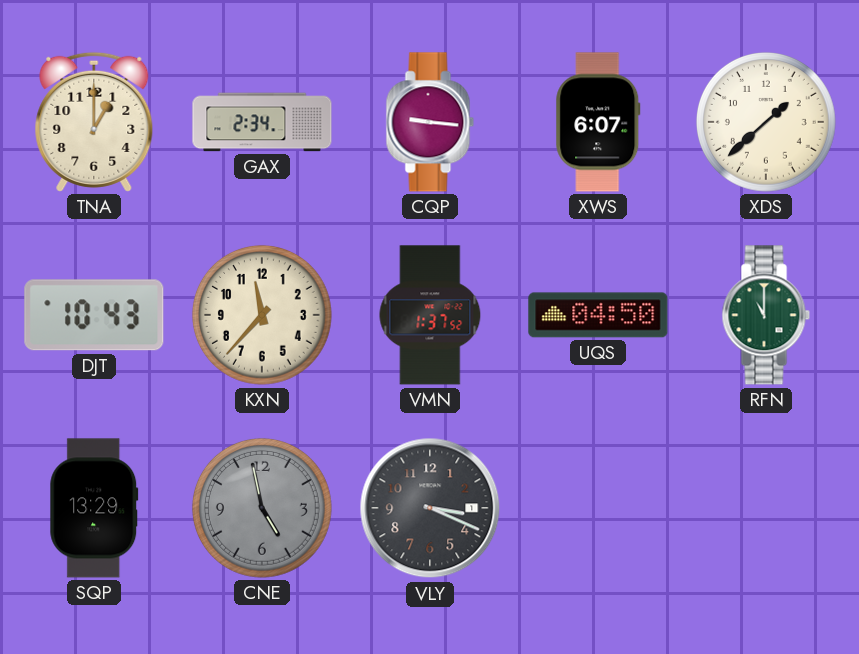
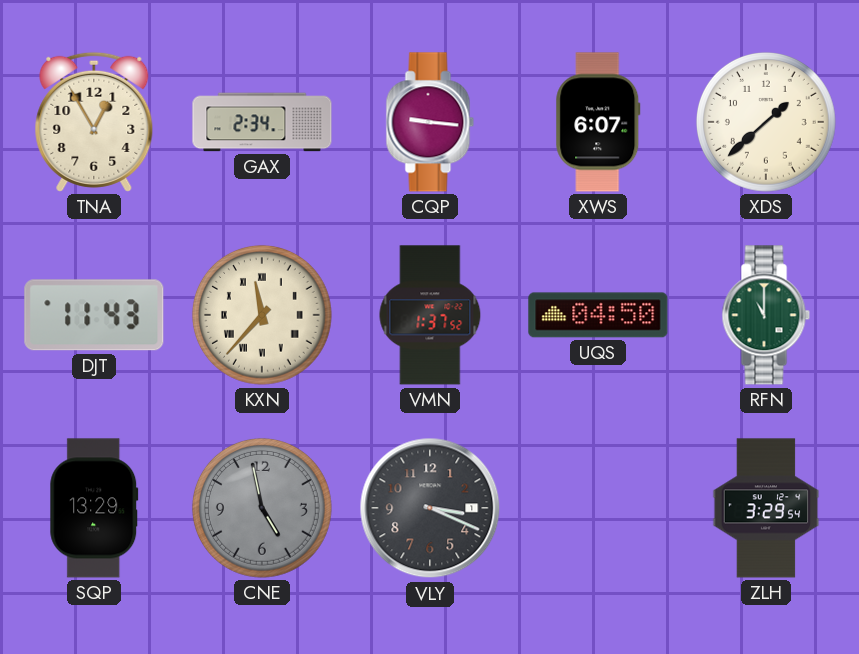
TNA: 1:00 -> 12:55 (94, 122)
DJT: 10:43 -> 11:43 (94, 315)
KXN numerals: Arabic -> Roman (262, 315)
ZLH: none -> 3:29 (766, 508)
